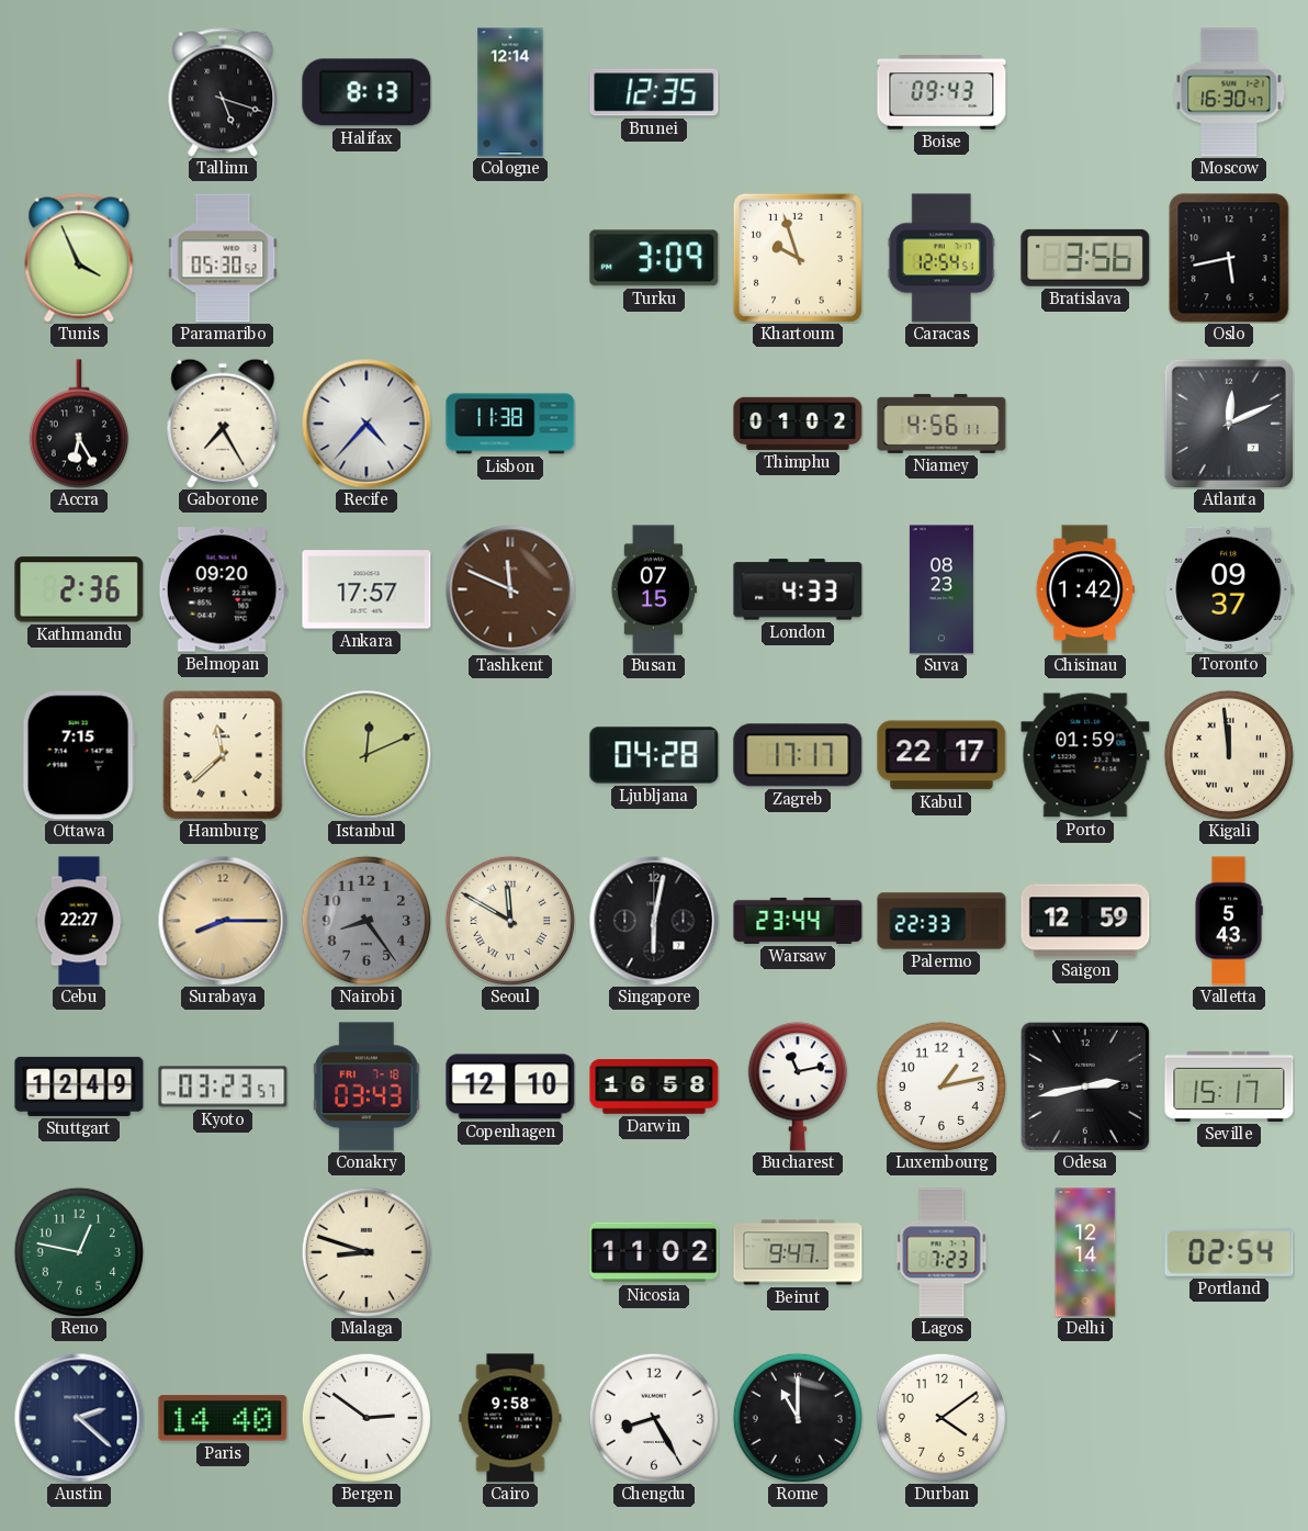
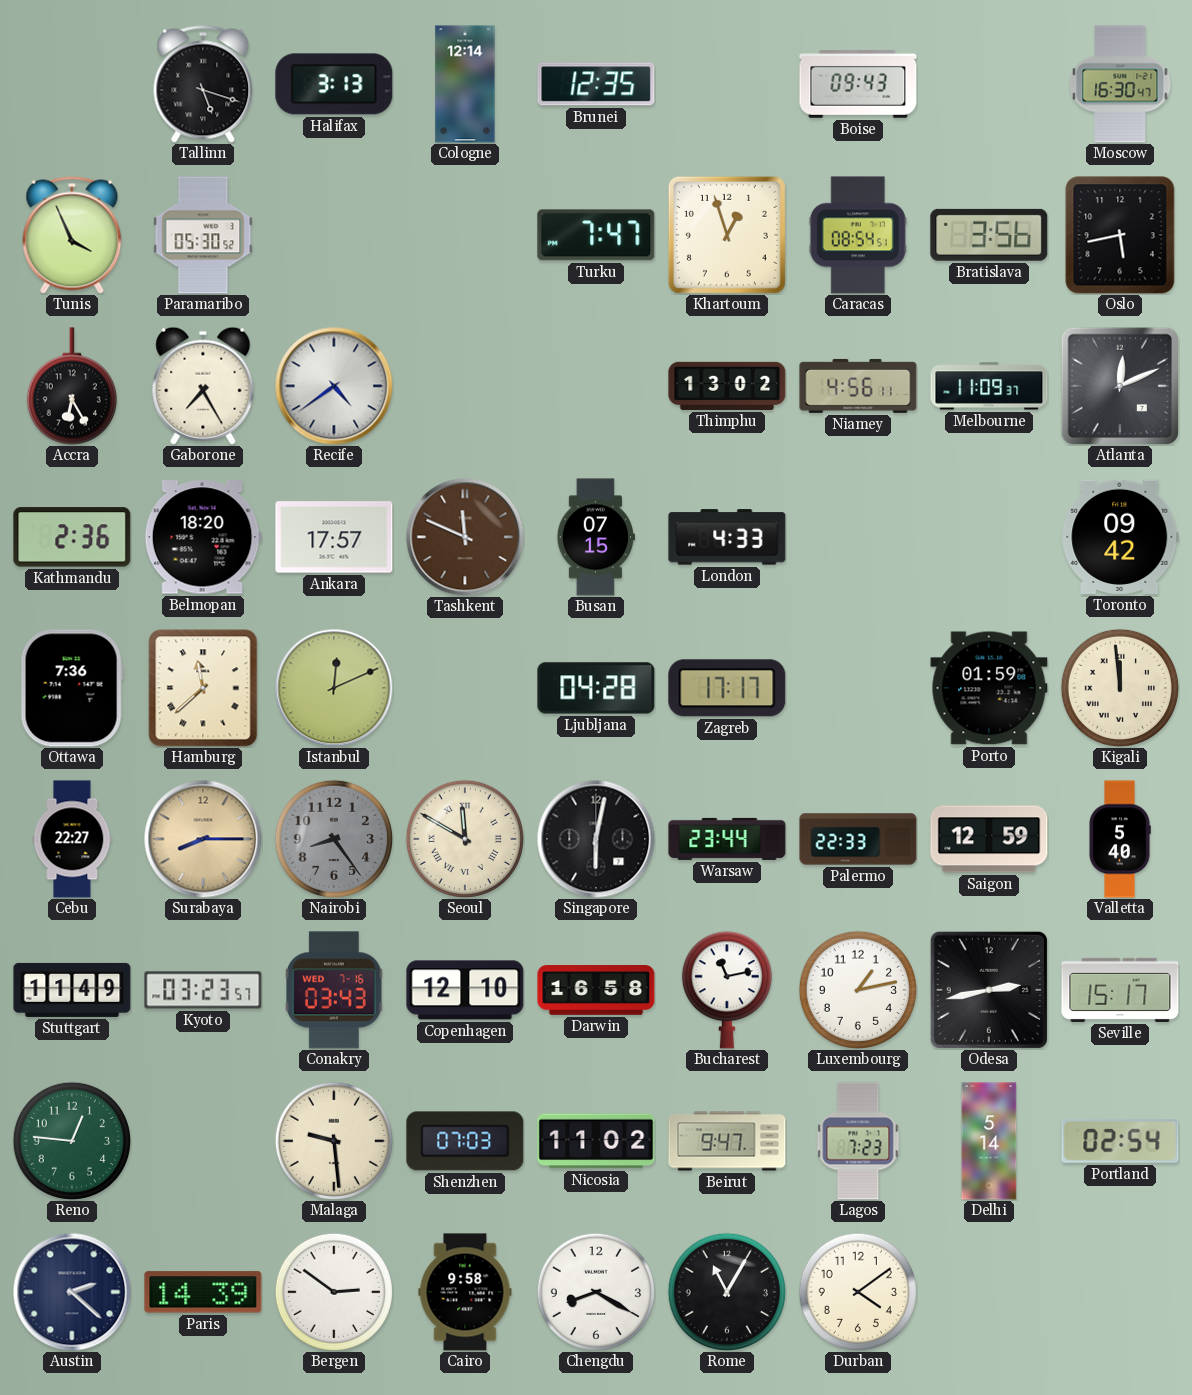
Halifax: 8:13 -> 3:13 (334, 84)
Turku: 3:09 -> 7:47 (596, 235)
Khartoum: 9:57 -> 12:57 (727, 235)
Caracas: 12:54 -> 08:54 (858, 235)
Recife: 4:37 -> 4:39 (334, 386)
Lisbon: 11:38 -> none (510, 424)
Thimphu: 01:02 -> 13:02 (727, 386)
Melbourne: none -> 11:09 (989, 386)
Belmopan: 09:20 -> 18:20 (203, 537)
Suva: 08:23 -> none (941, 589)
Chisinau: 1:42 -> none (1085, 589)
Toronto: 09:37 -> 09:42 (1120, 537)
Ottawa: 7:15 -> 7:36 (72, 688)
Kabul: 22:17 -> none (941, 755)
Valletta: 5:43 -> 5:40 (1120, 839)
Stuttgart: 12:49 -> 11:49 (72, 990)
Conakry date: FRI 7-18 -> WED 7-16 (335, 990)
Reno: 12:47 -> 12:46 (72, 1141)
Malaga: 8:48 -> 9:29 (334, 1141)
Shenzhen: none -> 07:03 (465, 1141)
Delhi: 12:14 -> 5:14 (989, 1141)
Paris: 14:40 -> 14:39 (203, 1292)
Chengdu: 8:25 -> 8:20 (596, 1292)
Rome: 11:00 -> 11:05 (727, 1292)
